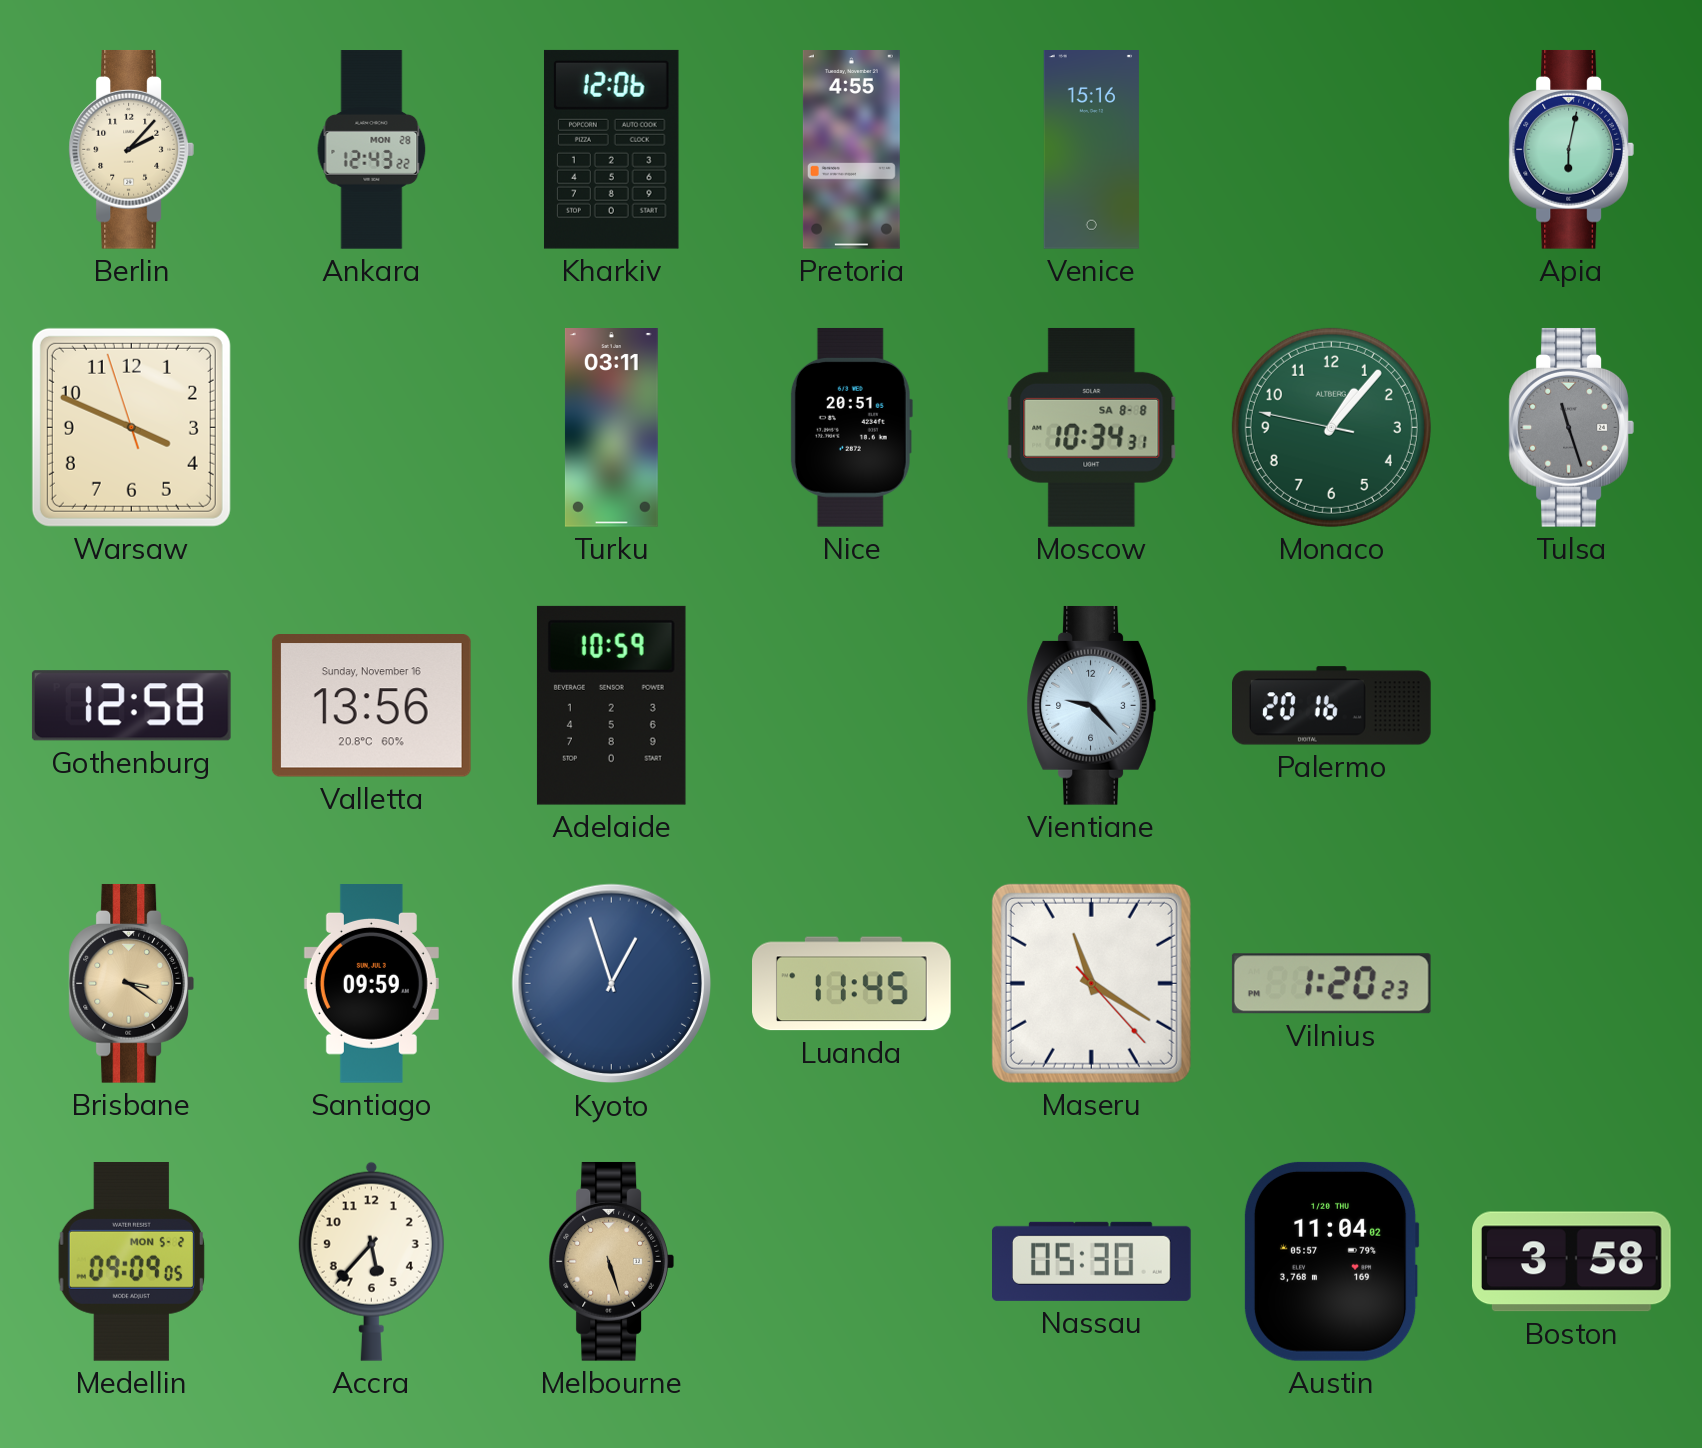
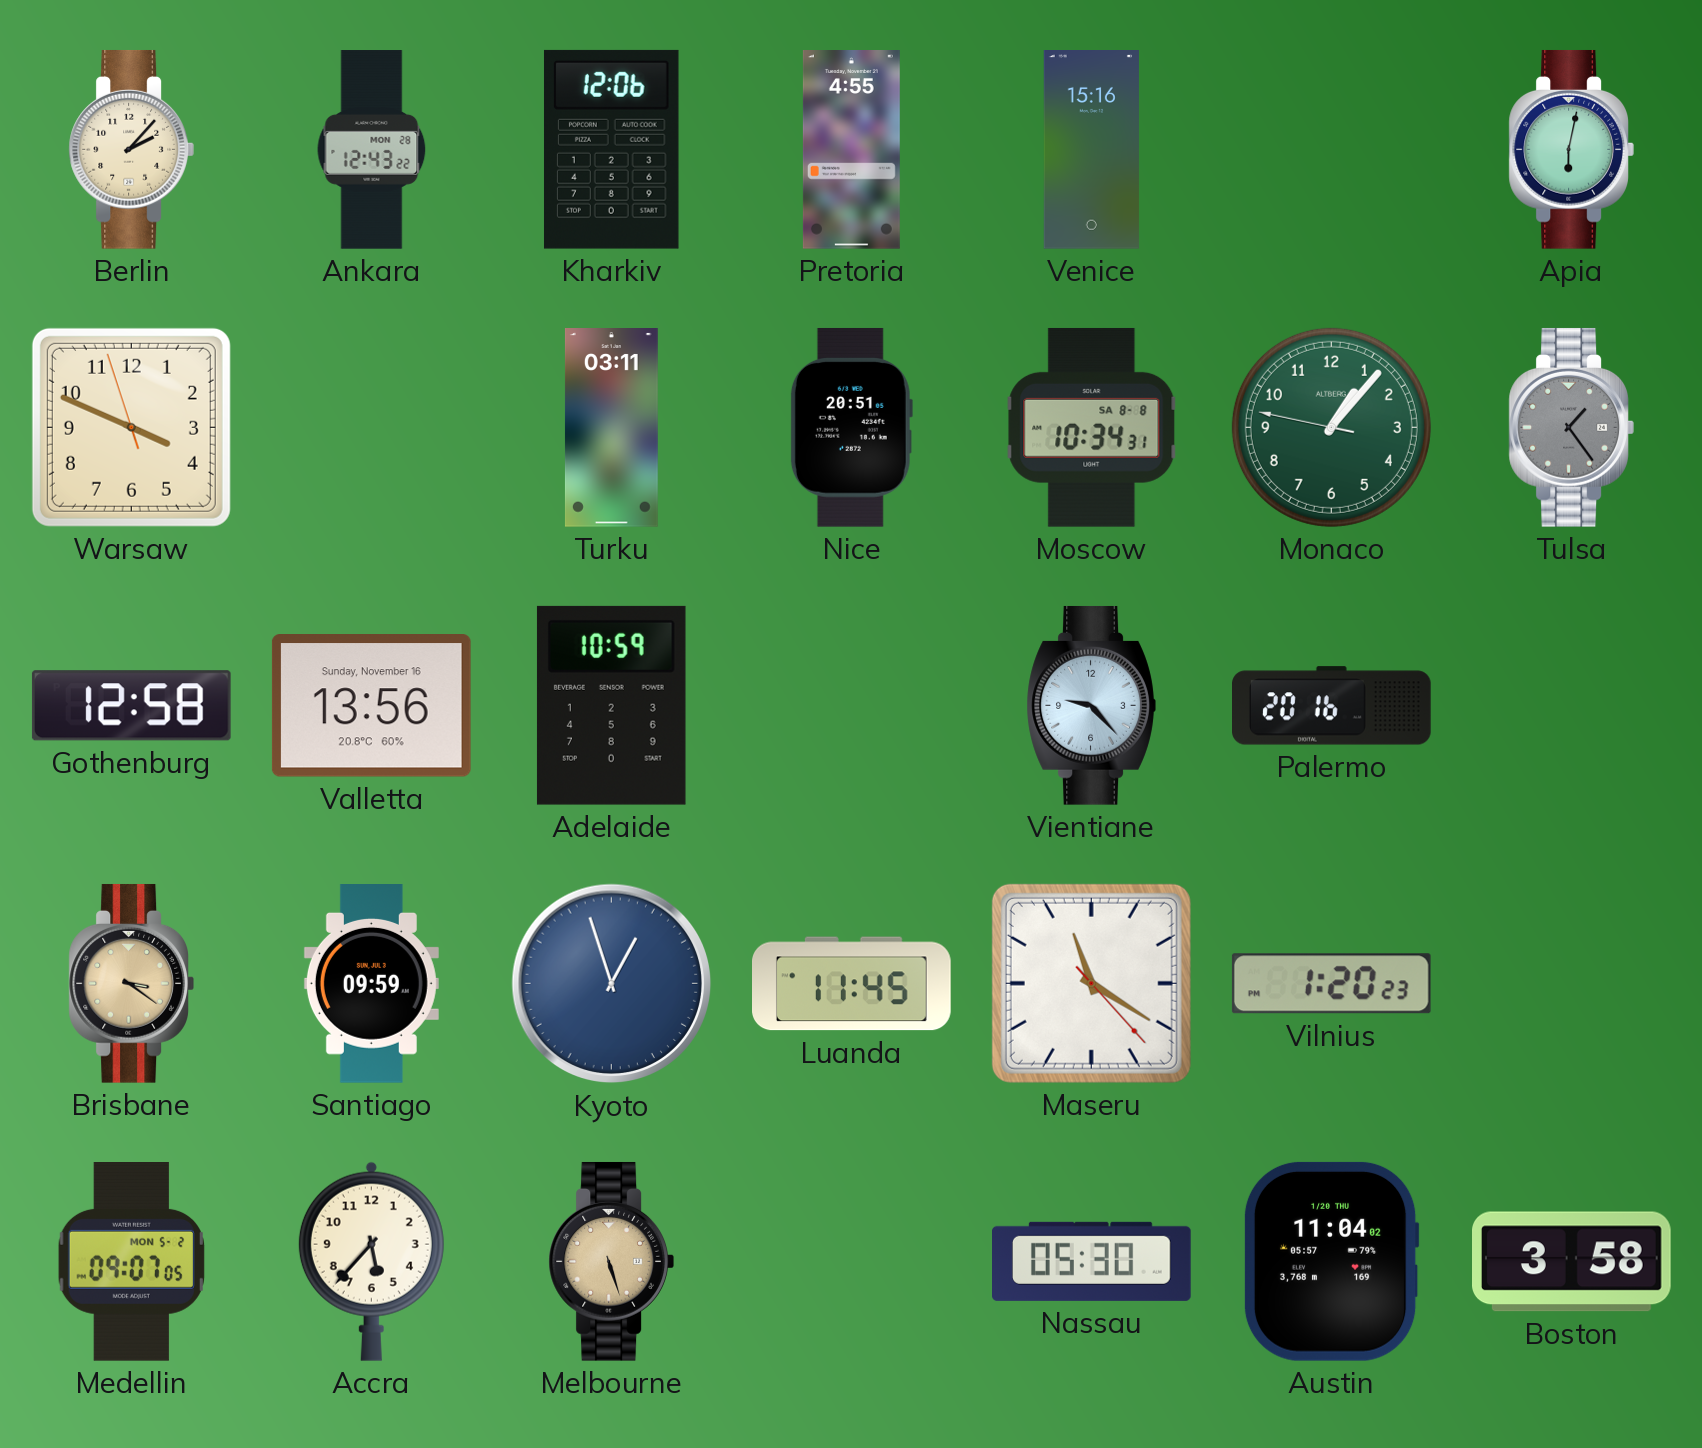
Tulsa: 11:27 -> 1:24 (1571, 427)
Medellin: 09:09 -> 09:07 (131, 1262)
